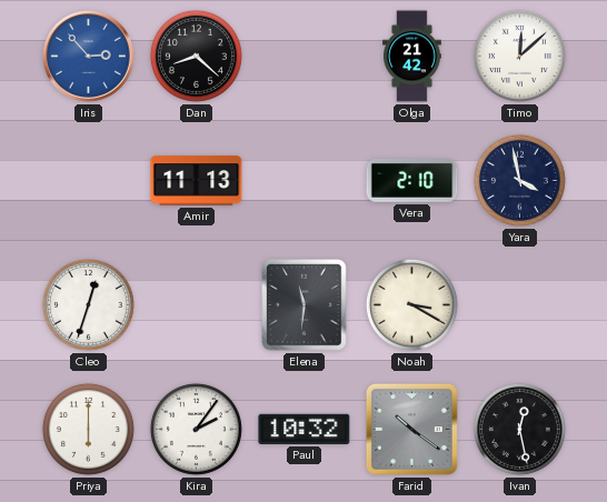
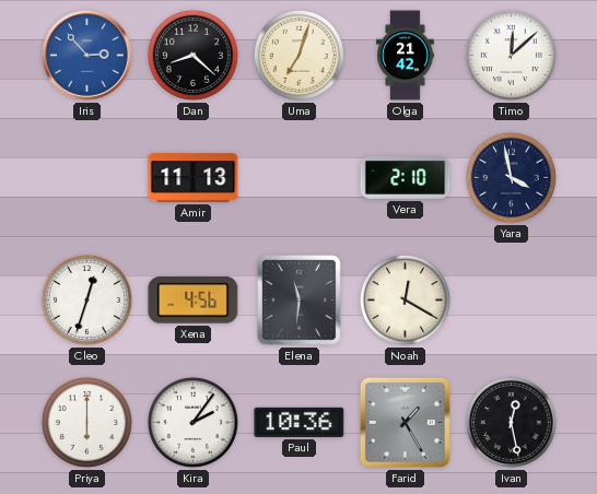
Uma: none -> 7:03 (298, 55)
Xena: none -> 4:56 (194, 301)
Noah: 3:20 -> 12:20 (405, 299)
Paul: 10:32 -> 10:36 (300, 422)
Farid: 10:21 -> 1:25 (405, 422)
